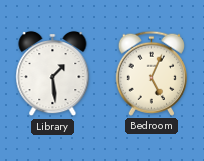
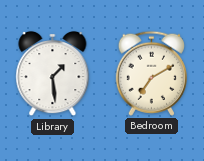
Bedroom: 5:04 -> 7:10 (151, 73)
